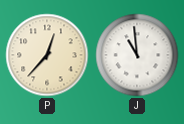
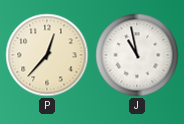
J: 10:59 -> 10:58 (137, 55)
